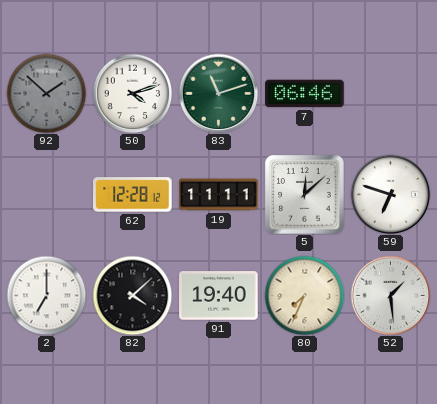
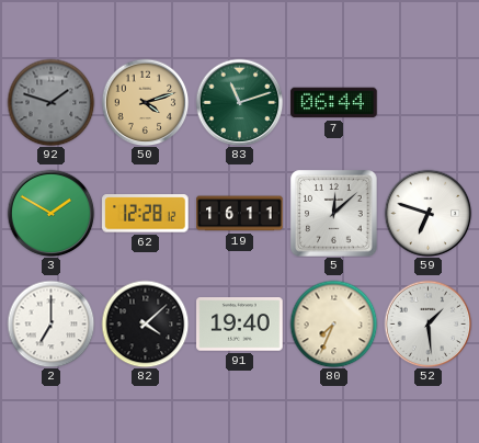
92: 1:52 -> 1:48 (50, 102)
50 dial: white -> champagne (145, 102)
7: 06:46 -> 06:44 (334, 103)
3: none -> 1:50 (50, 213)
19: 11:11 -> 16:11 (240, 214)
